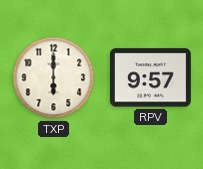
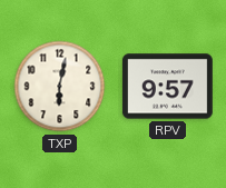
TXP: 6:00 -> 6:02 (60, 87)
